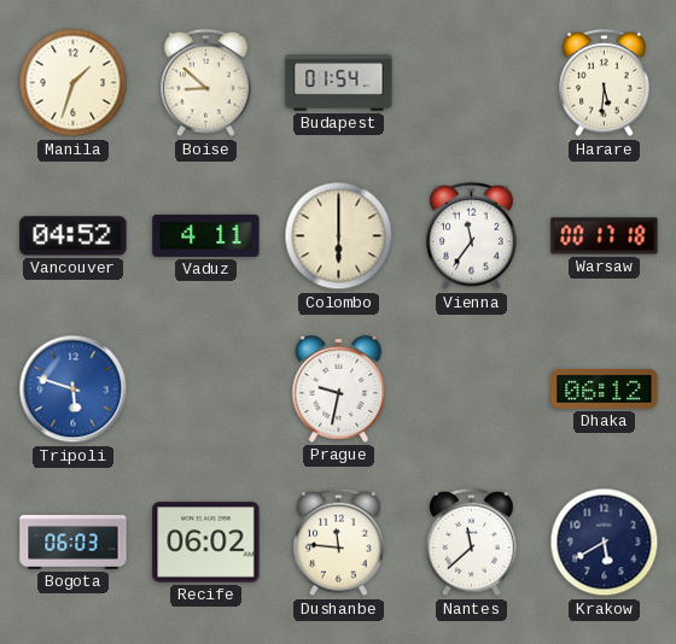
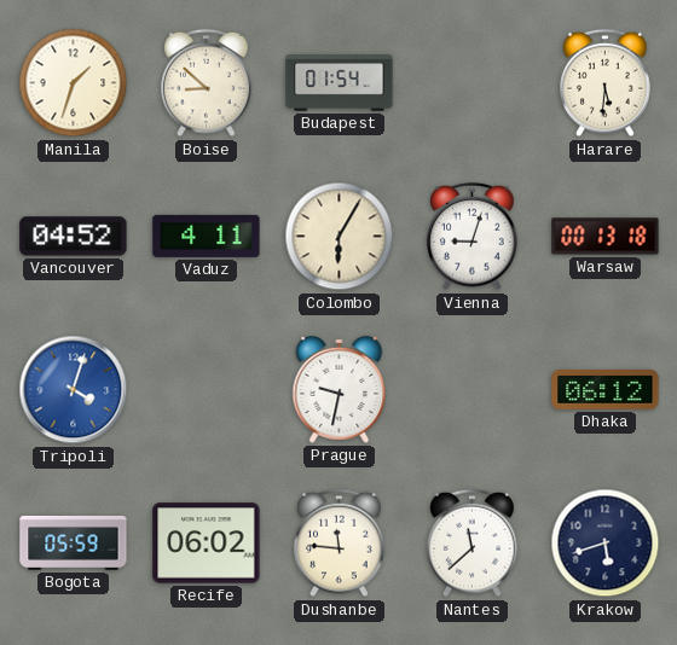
Colombo: 6:00 -> 6:05 (340, 237)
Vienna: 11:36 -> 9:03 (473, 237)
Warsaw: 00:17 -> 00:13 (606, 237)
Tripoli: 5:48 -> 4:03 (74, 390)
Bogota: 06:03 -> 05:59 (74, 542)
Krakow: 5:40 -> 5:42 (606, 544)
